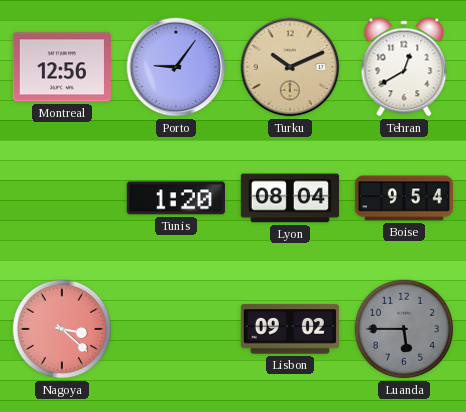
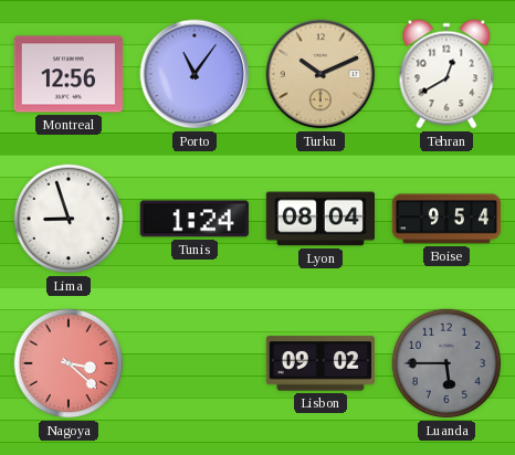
Porto: 9:06 -> 11:06 (195, 74)
Lima: none -> 8:57 (69, 219)
Tunis: 1:20 -> 1:24 (195, 219)
